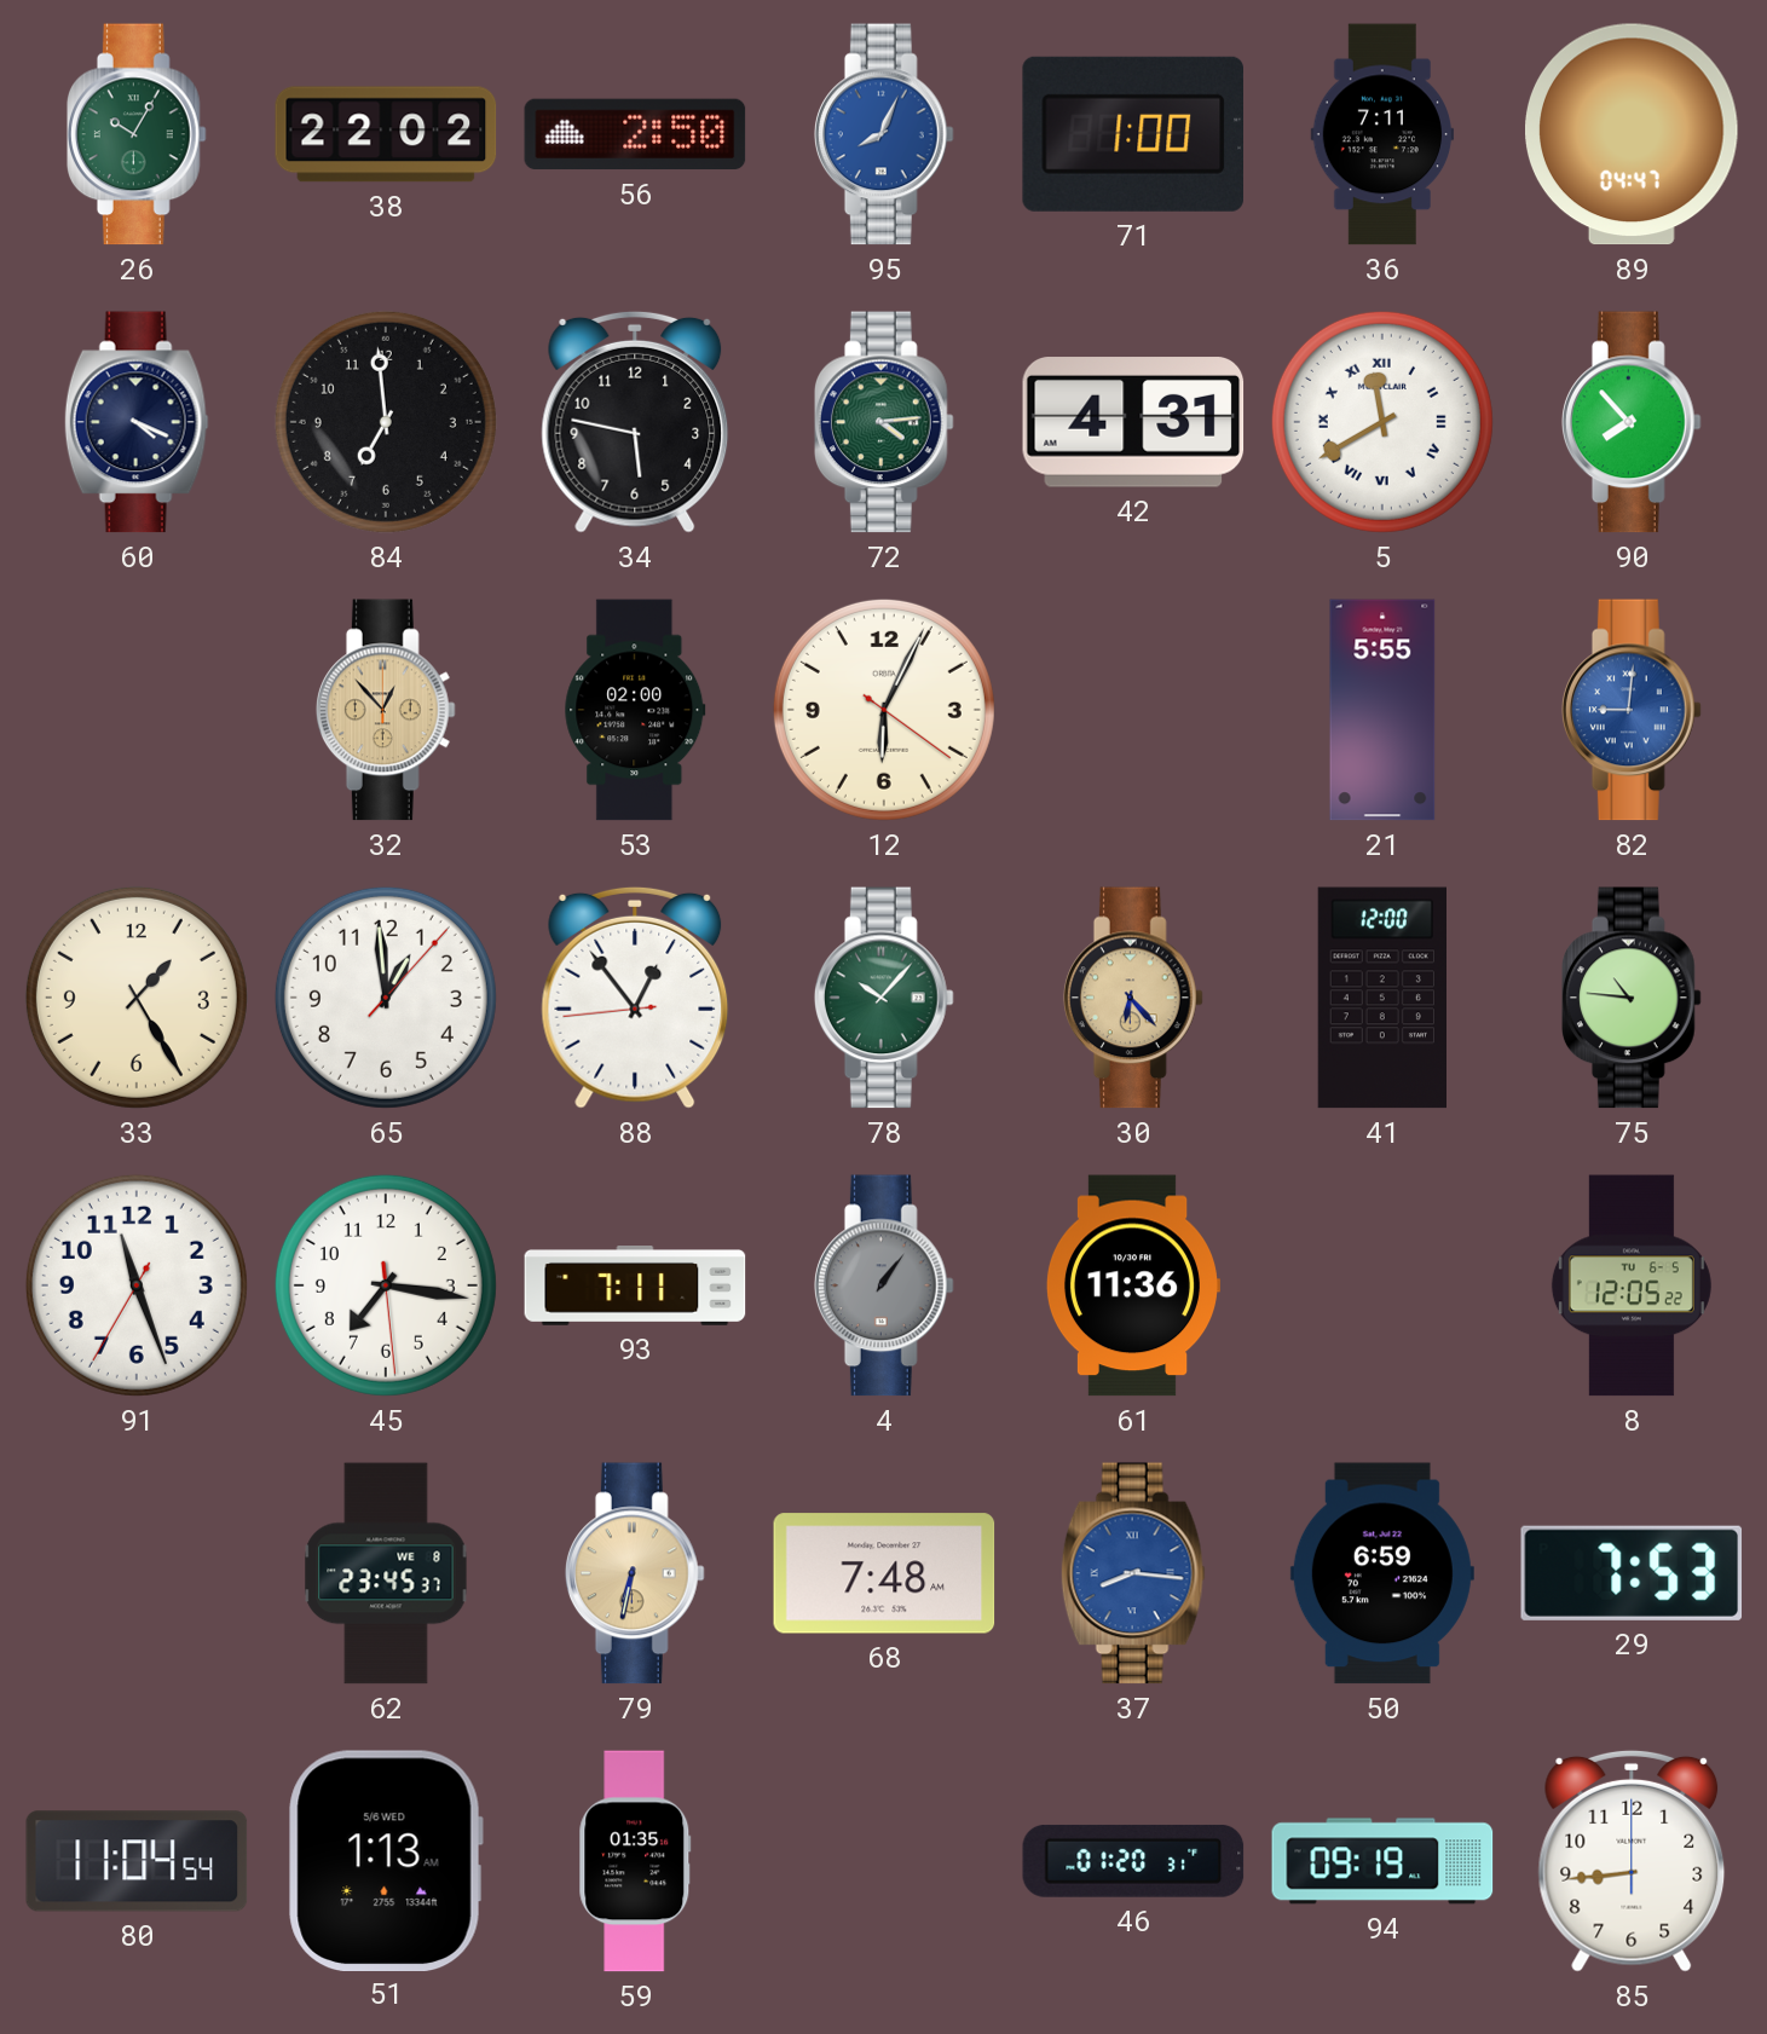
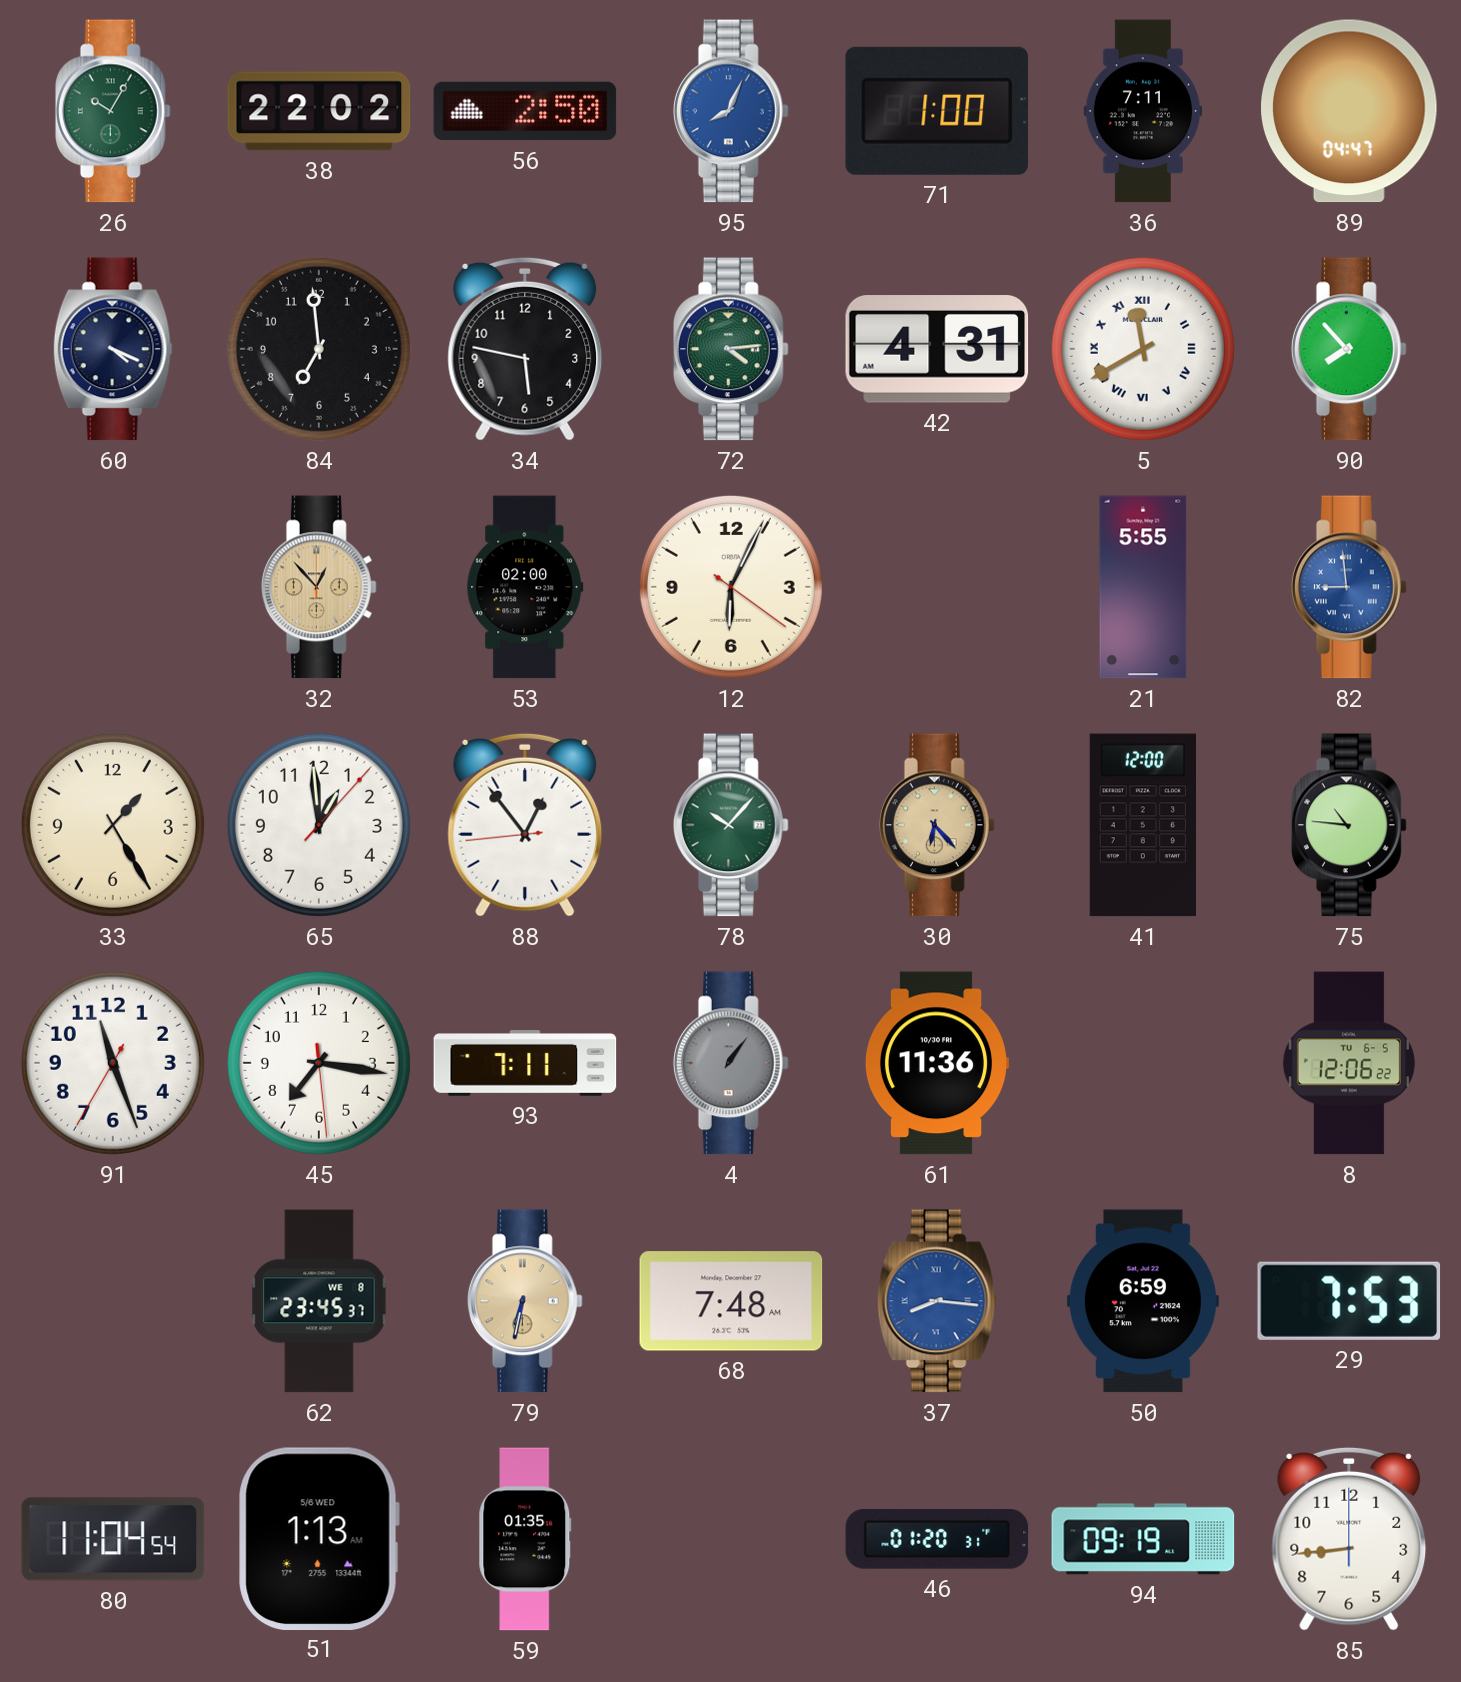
82: 9:01 -> 8:59 (1349, 587)
8: 12:05 -> 12:06 (1349, 1063)
